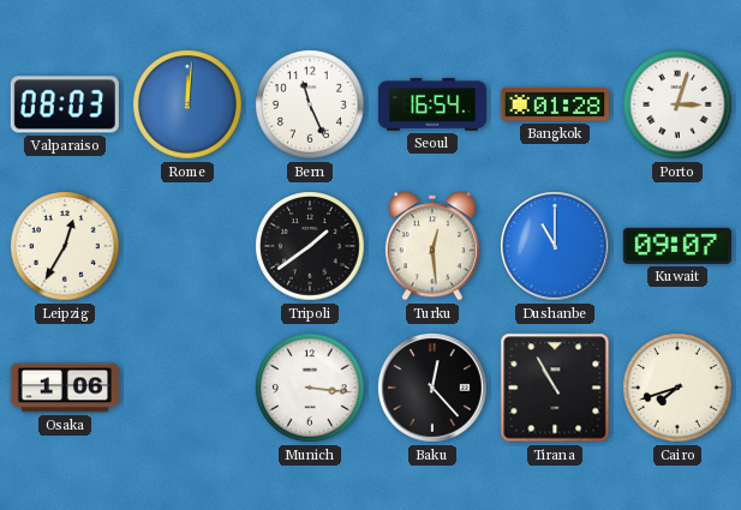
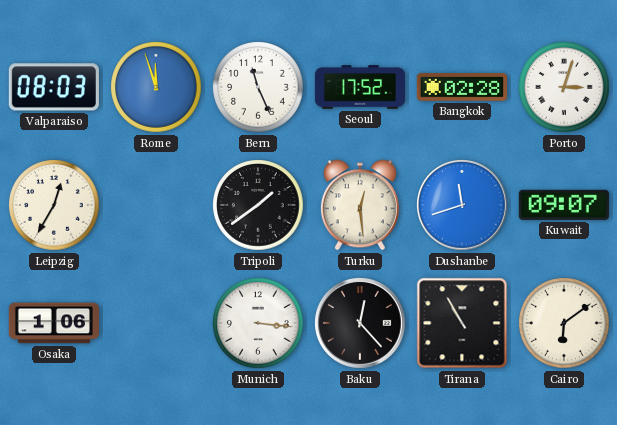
Rome: 12:01 -> 11:57 (156, 87)
Seoul: 16:54 -> 17:52 (359, 87)
Bangkok: 01:28 -> 02:28 (462, 87)
Dushanbe: 11:00 -> 11:42 (463, 206)
Cairo: 7:42 -> 6:09 (564, 323)
